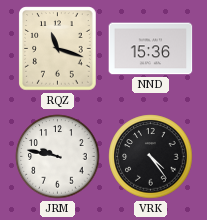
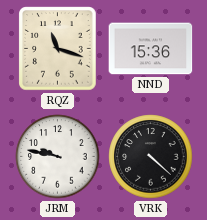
VRK: 4:24 -> 4:22 (151, 157)
